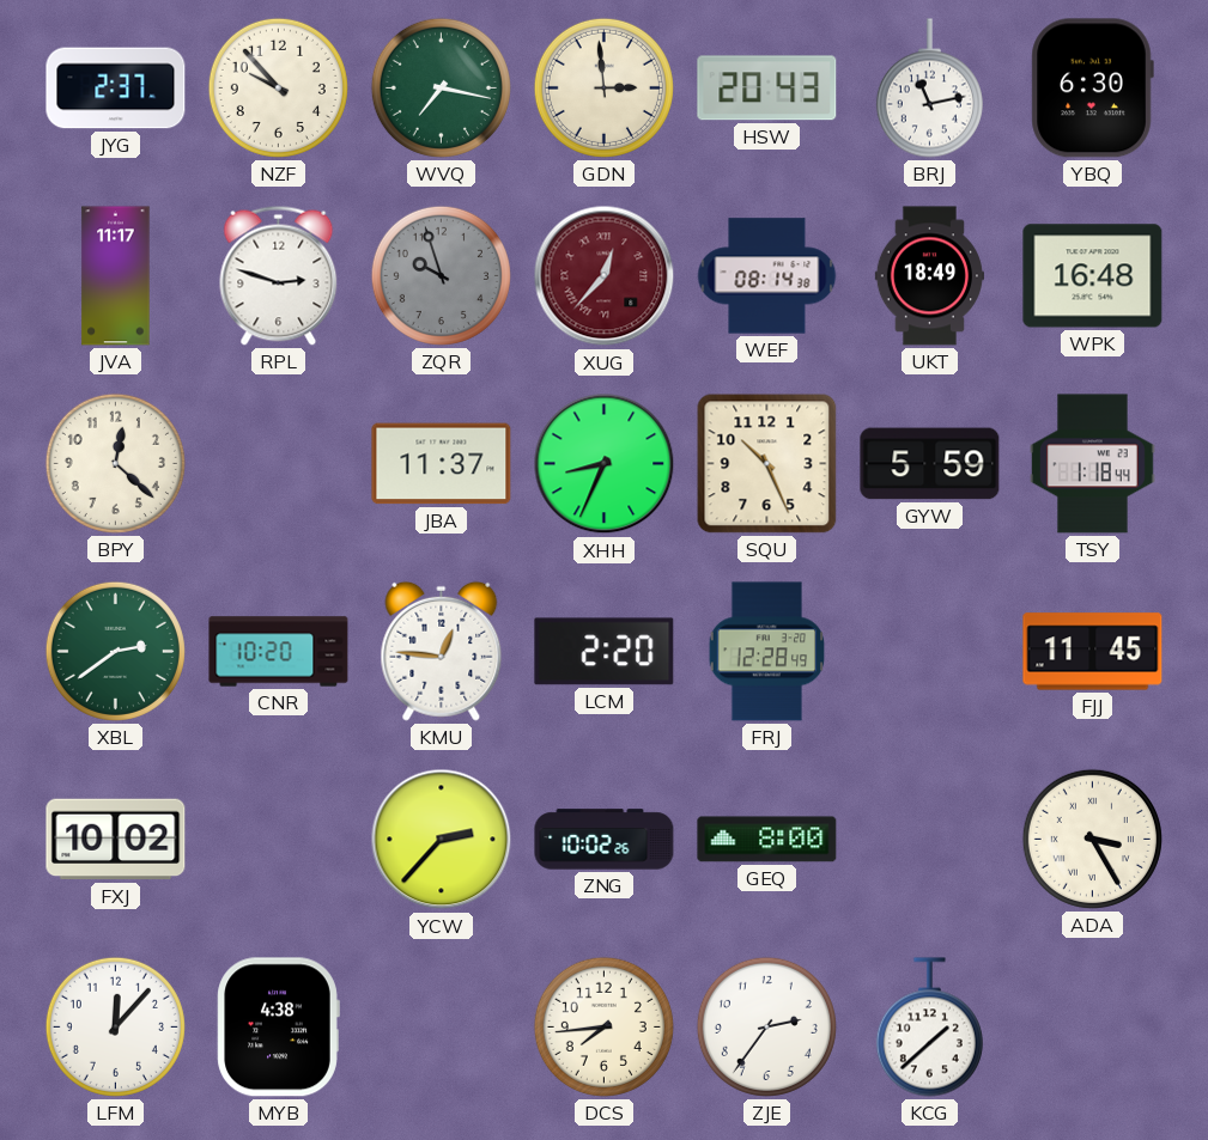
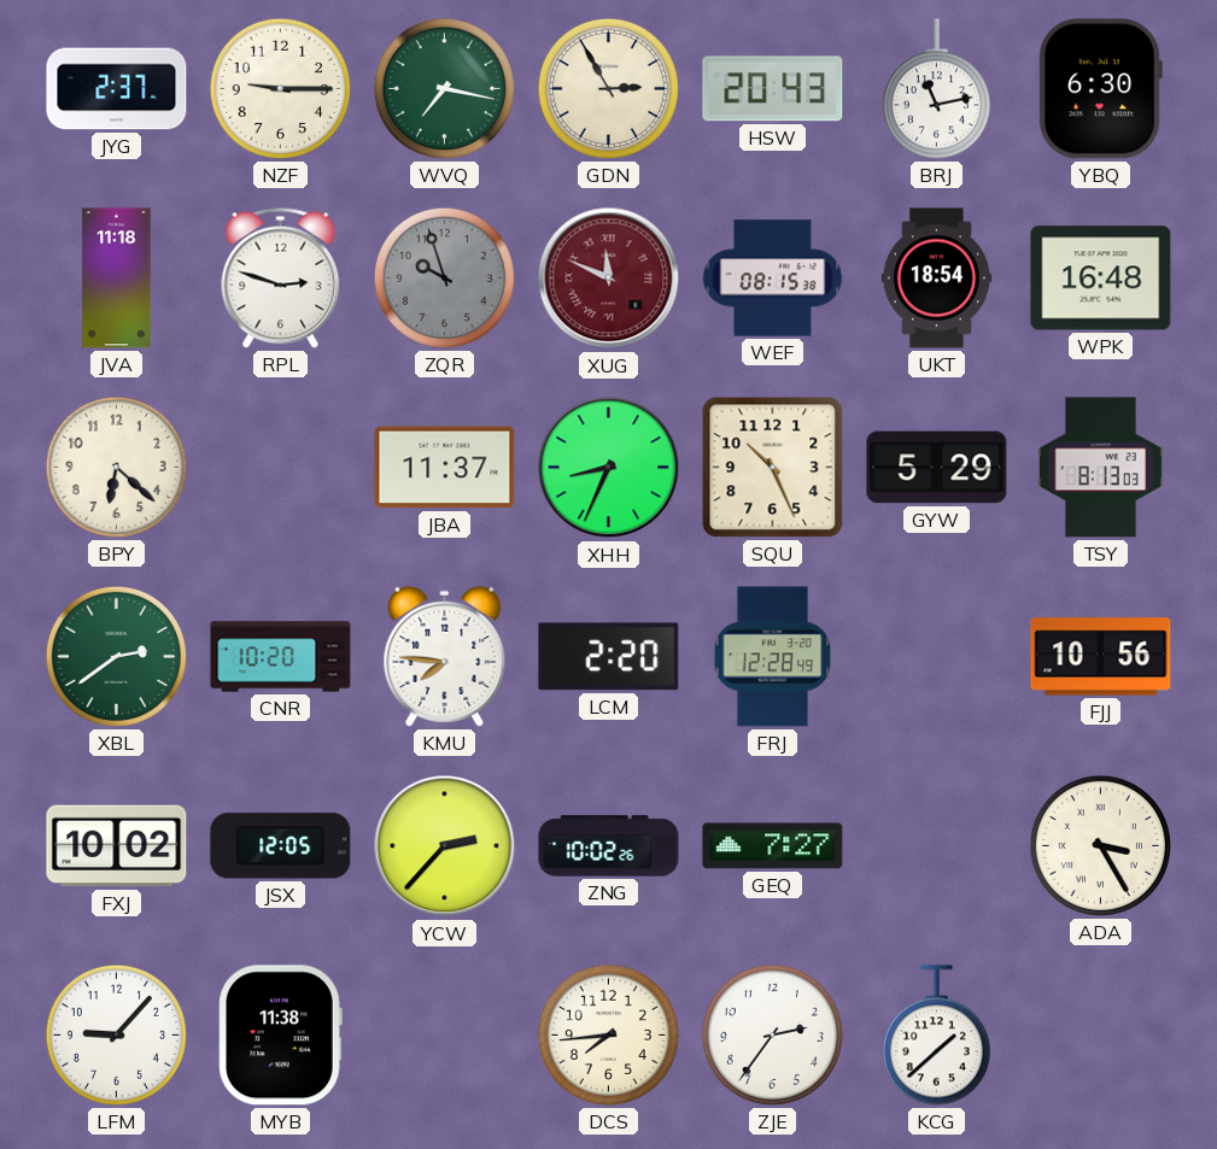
NZF: 9:53 -> 9:15 (280, 88)
GDN: 2:59 -> 2:55 (608, 88)
JVA: 11:17 -> 11:18 (117, 279)
XUG: 12:37 -> 11:49 (609, 279)
WEF: 08:14 -> 08:15 (773, 279)
UKT: 18:49 -> 18:54 (936, 279)
BPY: 12:22 -> 6:22 (116, 467)
GYW: 5:59 -> 5:29 (937, 468)
TSY: 1:18 -> 8:13 (1101, 468)
KMU: 12:46 -> 7:46 (445, 656)
FJJ: 11:45 -> 10:56 (1101, 657)
JSX: none -> 12:05 (281, 846)
GEQ: 8:00 -> 7:27 (773, 846)
LFM: 12:07 -> 9:07 (116, 1034)
MYB: 4:38 -> 11:38 (280, 1036)
